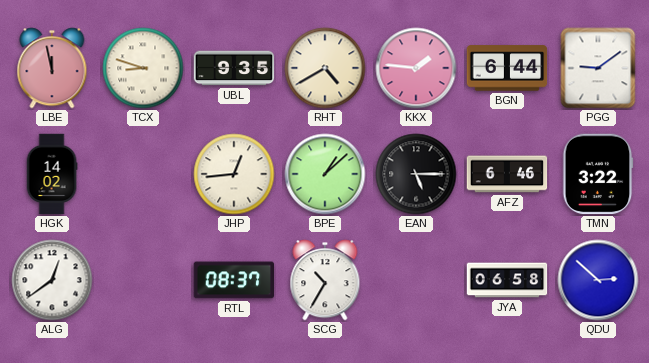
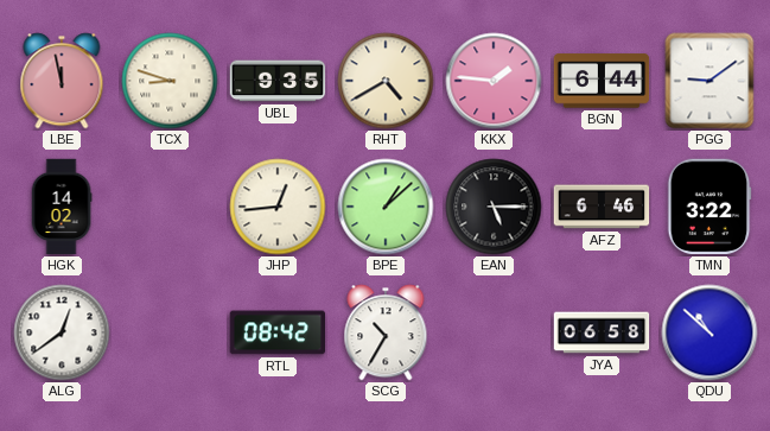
RTL: 08:37 -> 08:42 (278, 332)
QDU: 2:52 -> 10:52 (709, 332)
